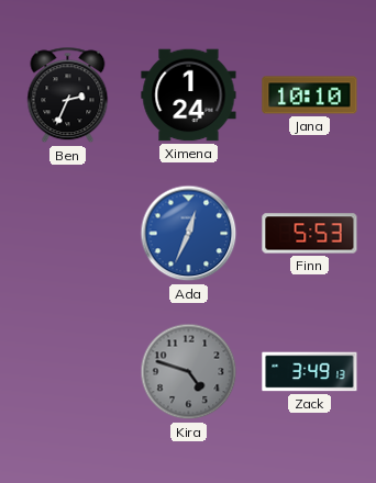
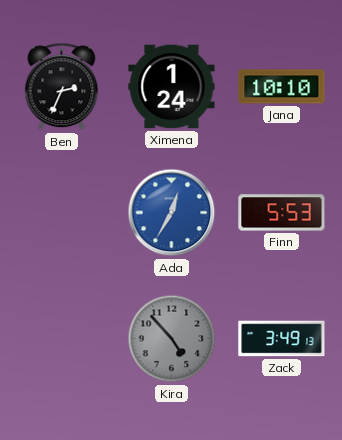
Ada: 12:34 -> 12:35 (172, 213)
Kira: 4:48 -> 4:53 (172, 339)
